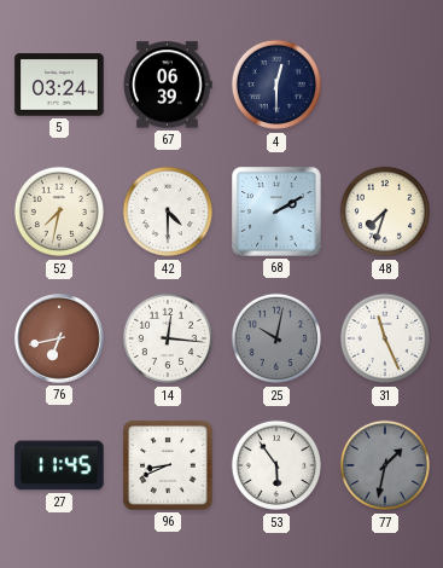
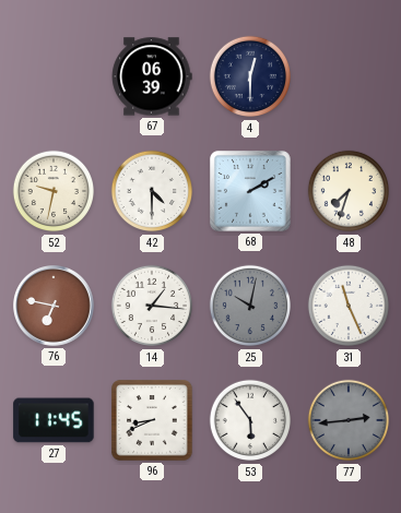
5: 03:24 -> none (59, 85)
52: 7:32 -> 9:32 (54, 191)
76: 6:43 -> 6:47 (55, 307)
14: 12:16 -> 1:16 (152, 306)
77: 1:32 -> 2:44 (349, 420)
